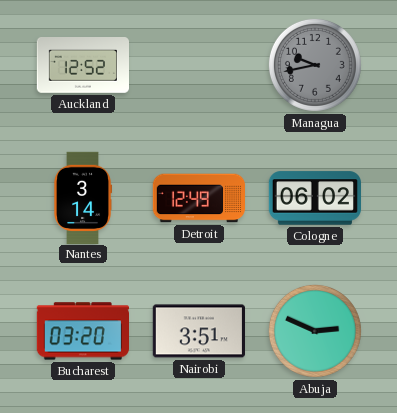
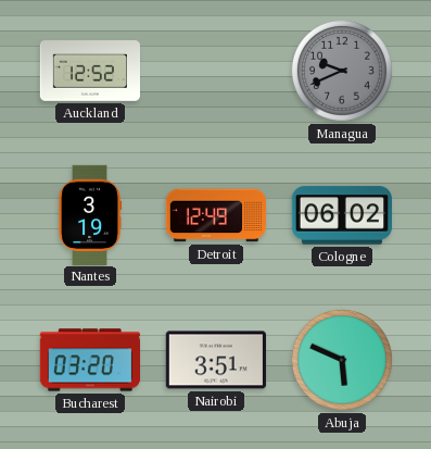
Managua: 9:43 -> 9:41 (342, 71)
Nantes: 3:14 -> 3:19 (90, 215)
Abuja: 2:49 -> 5:49 (342, 360)
